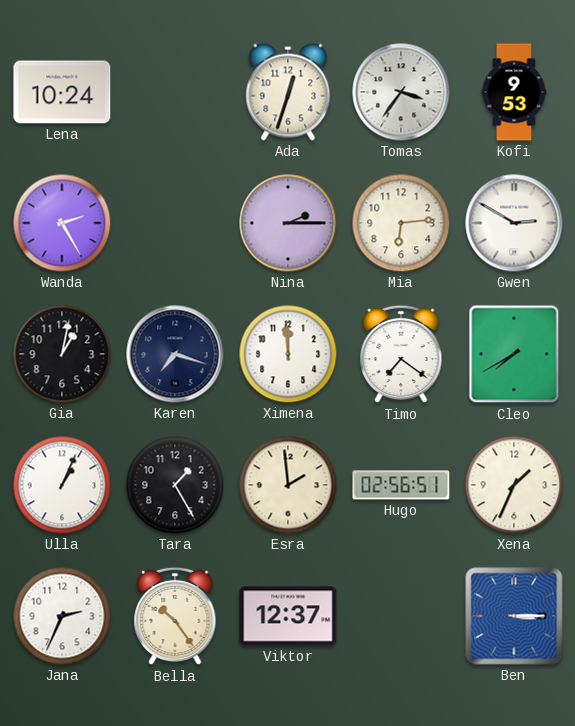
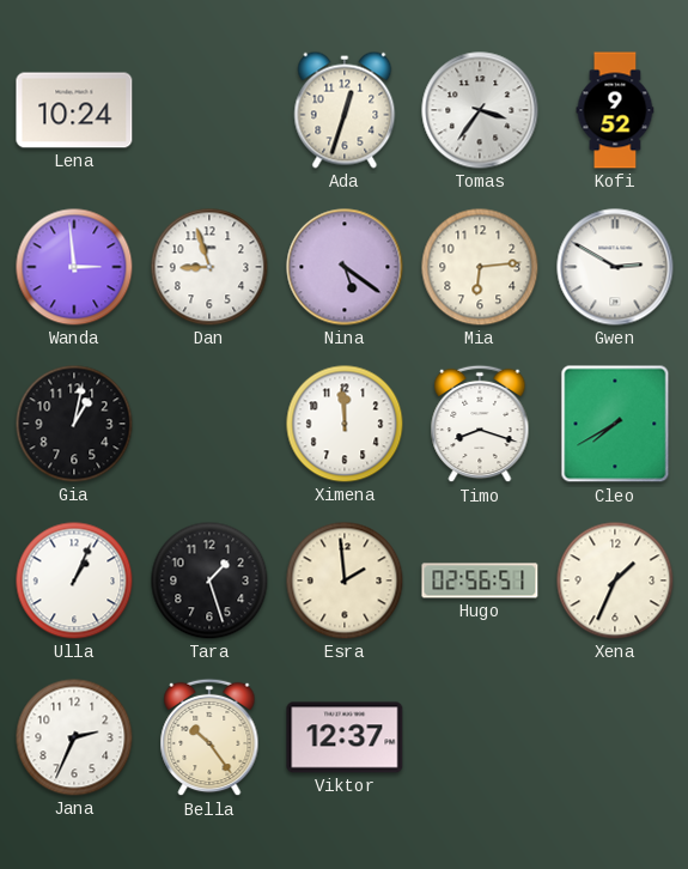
Kofi: 9:53 -> 9:52 (615, 110)
Wanda: 2:25 -> 2:59 (74, 267)
Dan: none -> 8:57 (209, 267)
Nina: 2:15 -> 5:21 (345, 267)
Karen: 7:18 -> none (175, 354)
Timo: 7:21 -> 8:18 (480, 424)
Tara: 1:25 -> 1:27 (209, 581)
Ben: 3:15 -> none (514, 616)
